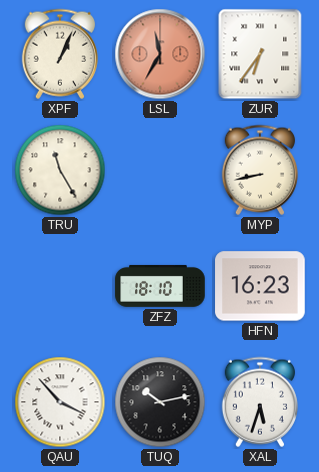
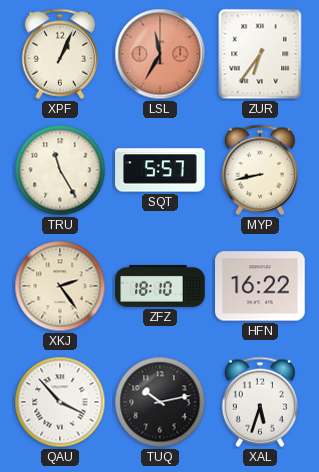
SQT: none -> 5:57 (160, 170)
XKJ: none -> 2:24 (60, 286)
HFN: 16:23 -> 16:22 (260, 286)
